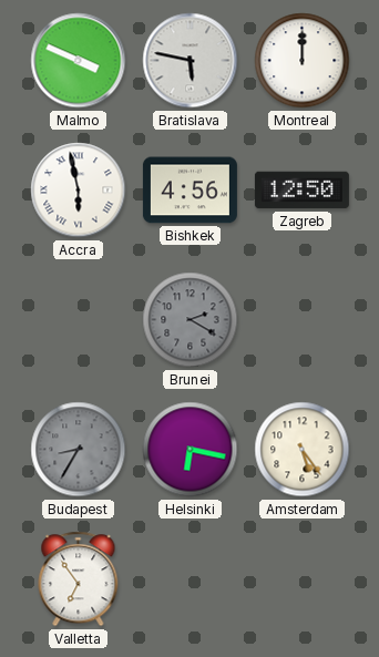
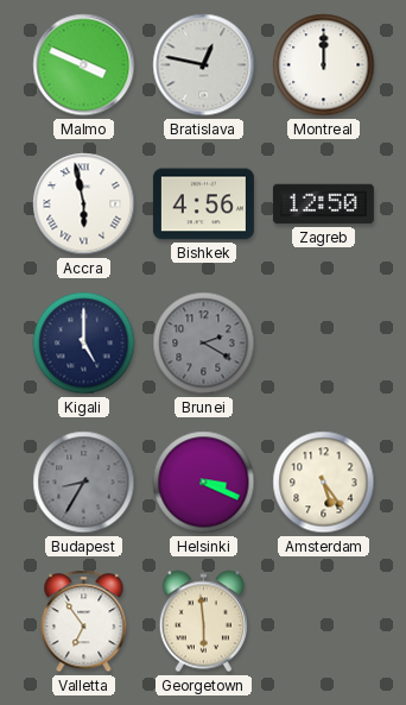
Bratislava: 5:47 -> 12:47 (204, 65)
Kigali: none -> 5:00 (84, 344)
Helsinki: 6:17 -> 3:19 (204, 483)
Georgetown: none -> 5:59 (203, 622)
